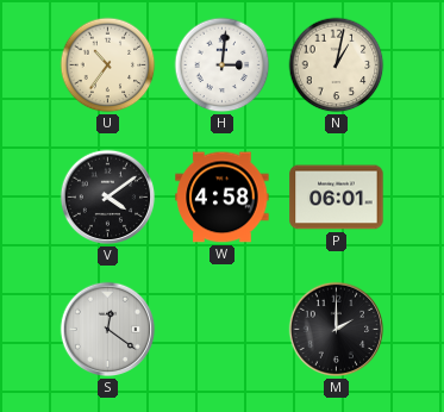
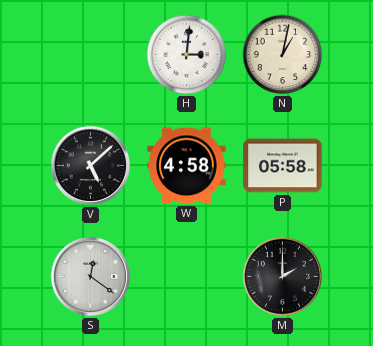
U: 10:36 -> none (108, 65)
V: 4:09 -> 5:08 (91, 166)
P: 06:01 -> 05:58 (283, 166)
